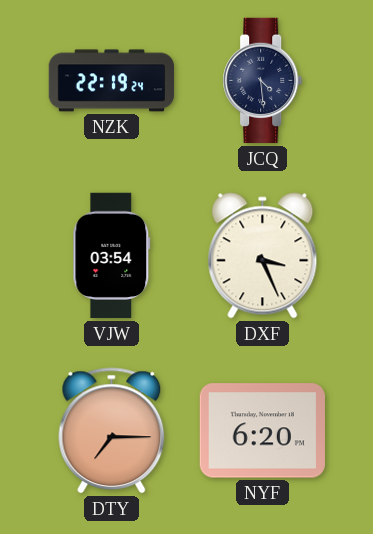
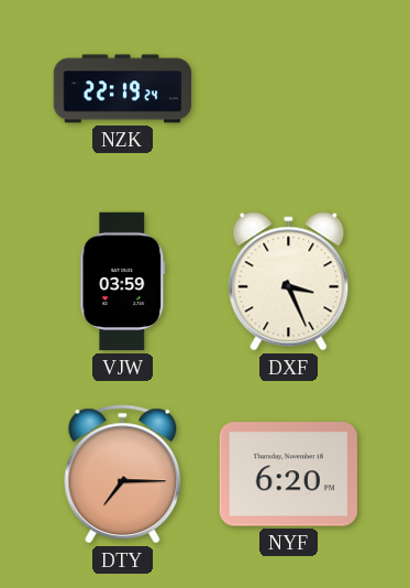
JCQ: 4:29 -> none (263, 81)
VJW: 03:54 -> 03:59 (123, 282)
